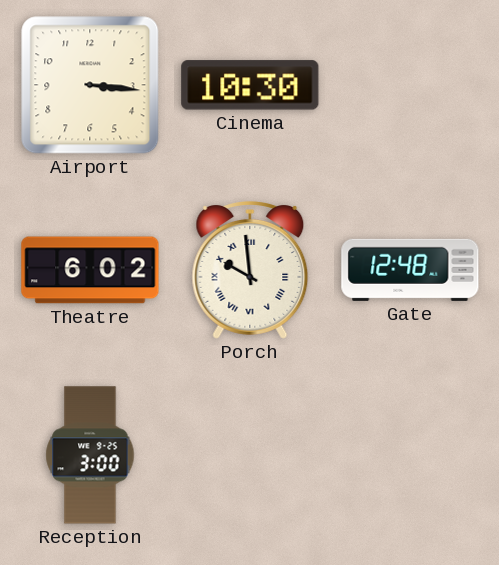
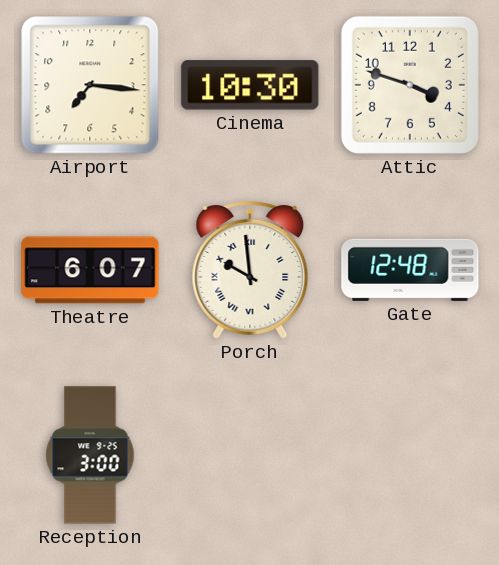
Airport: 3:16 -> 7:16 (90, 85)
Attic: none -> 3:48 (410, 85)
Theatre: 6:02 -> 6:07 (90, 270)
